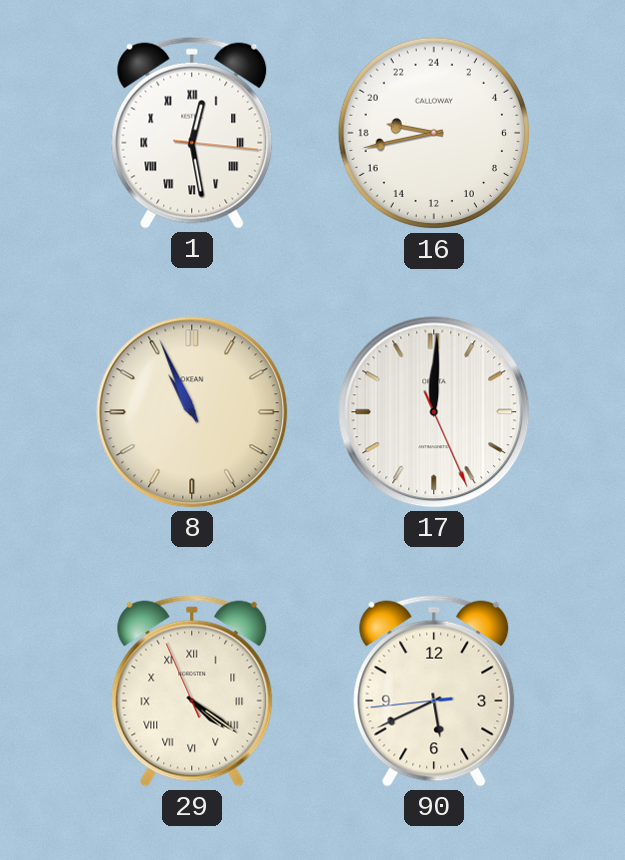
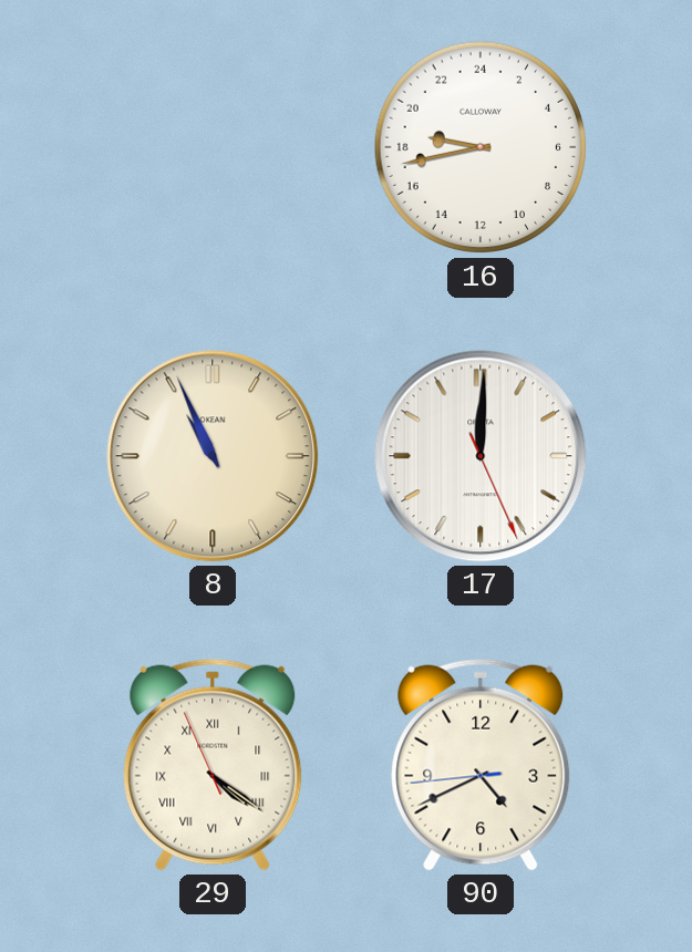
1: 12:28 -> none (192, 133)
90: 5:40 -> 4:40 (481, 765)
